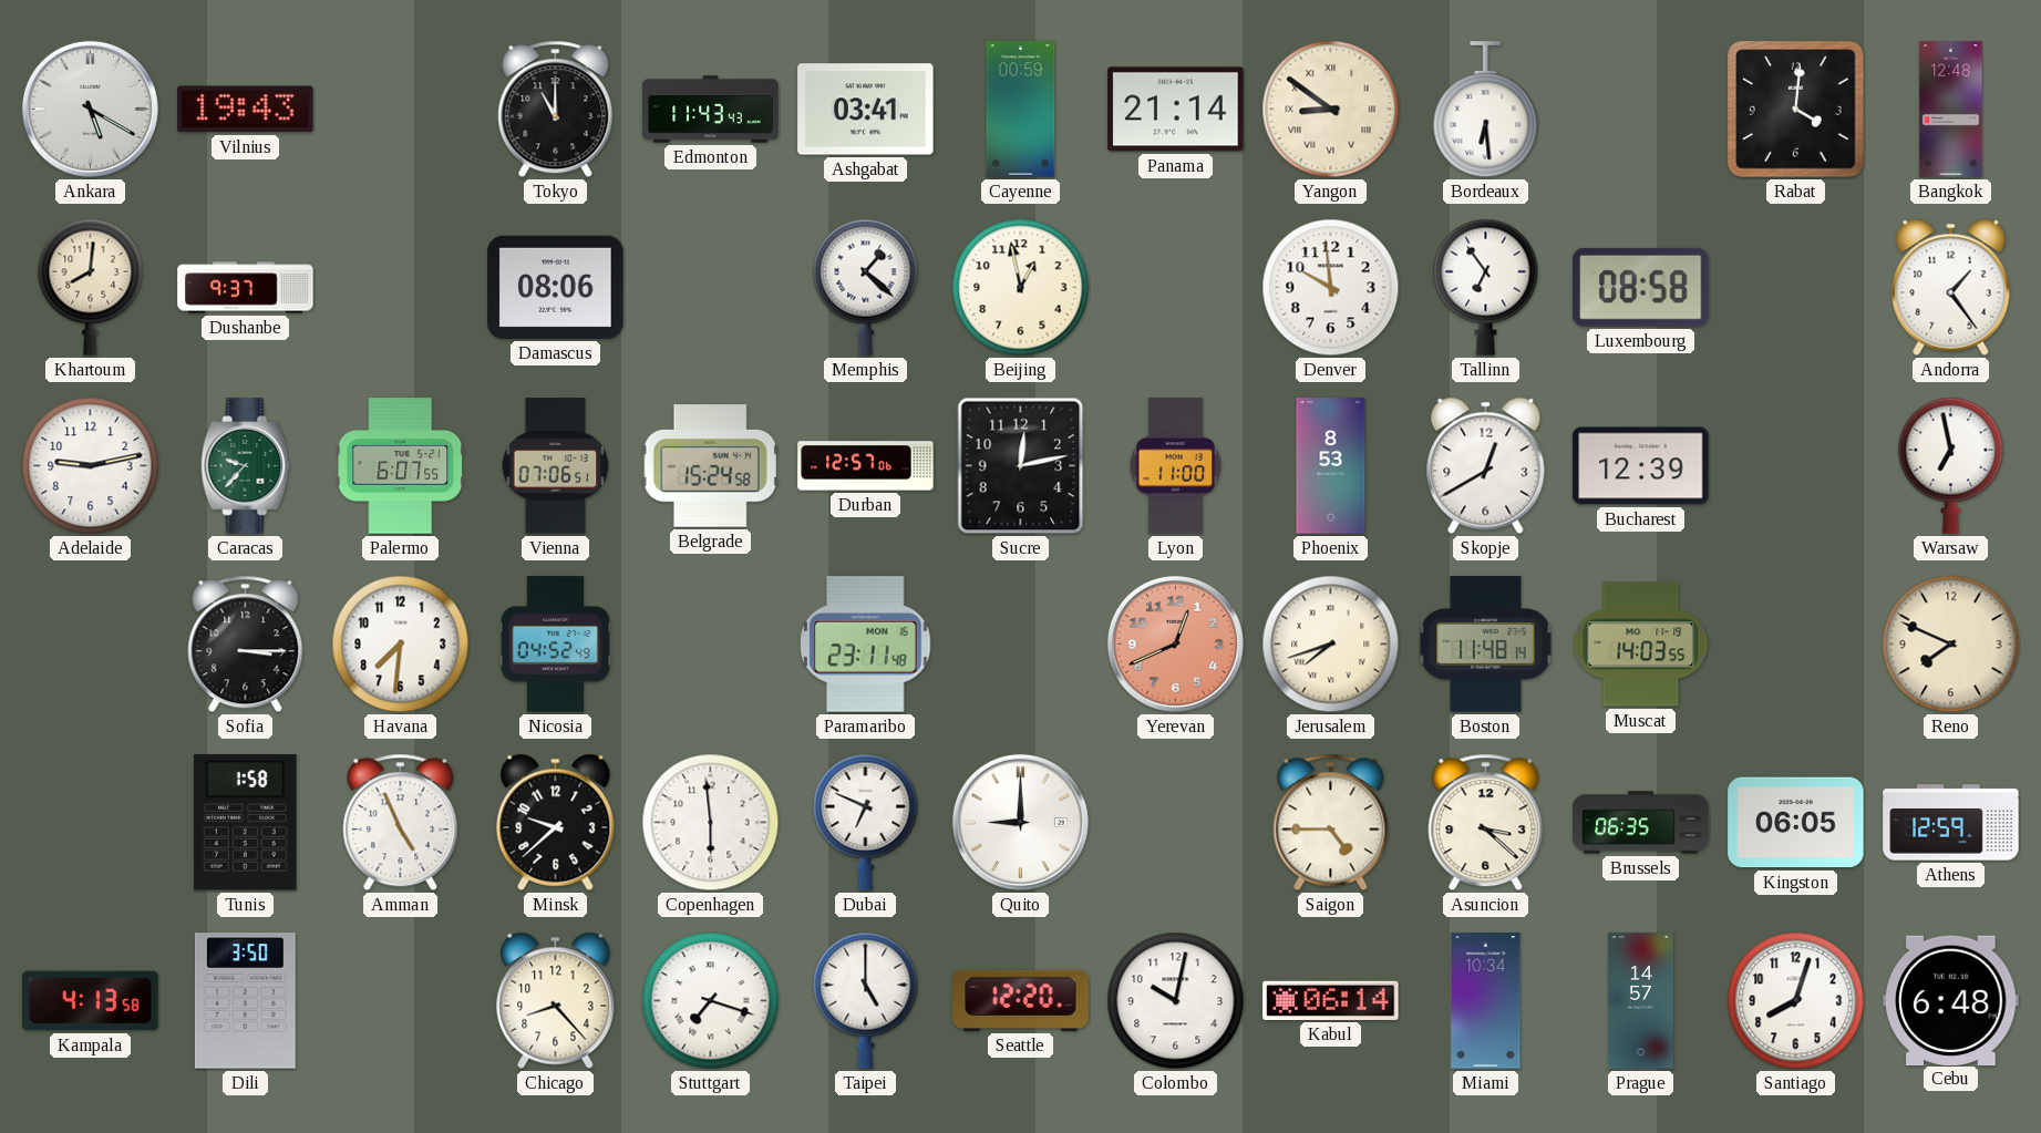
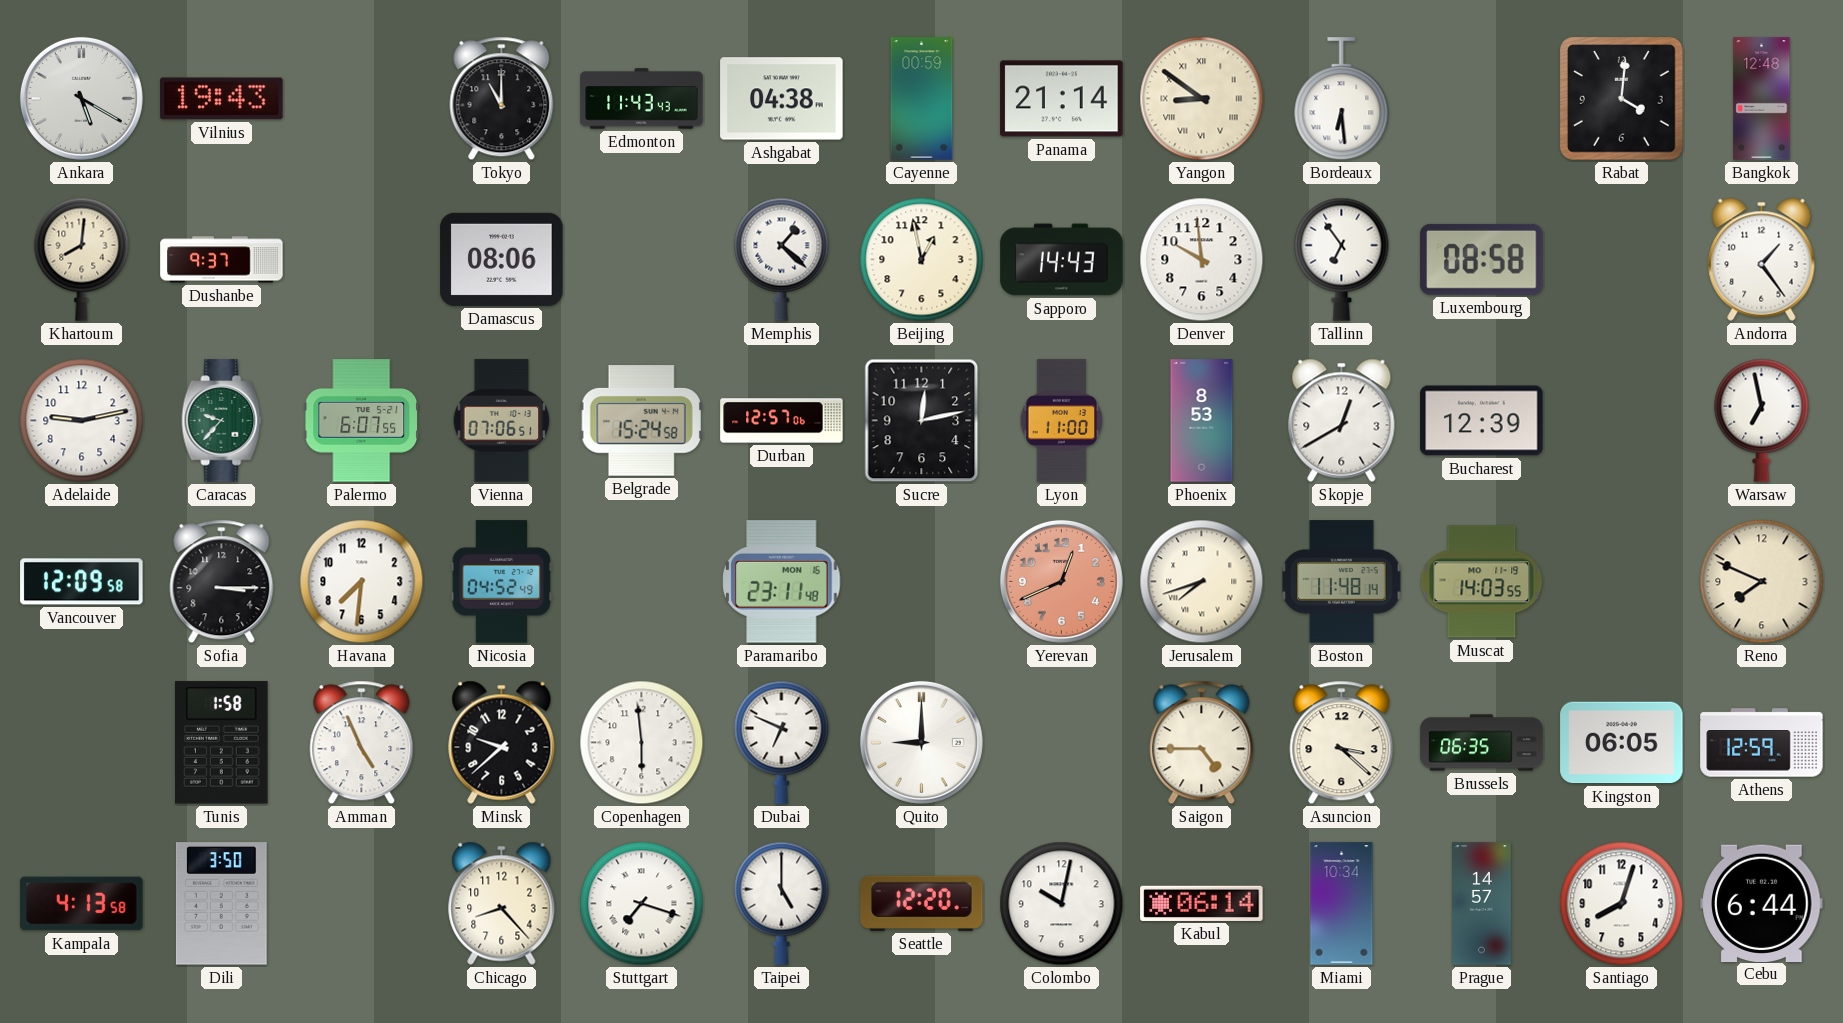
Ashgabat: 03:41 -> 04:38 (782, 99)
Sapporo: none -> 14:43 (1062, 260)
Vancouver: none -> 12:09 (82, 582)
Cebu: 6:48 -> 6:44 (1762, 903)
